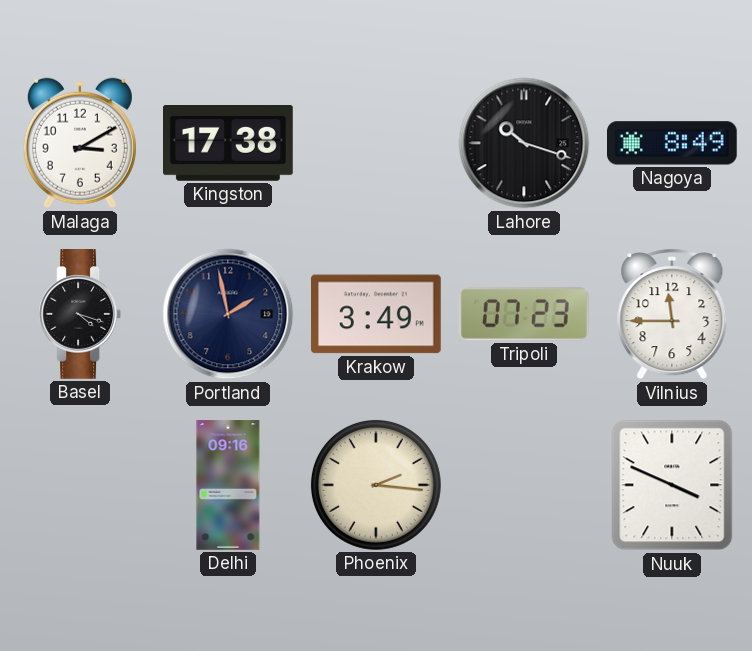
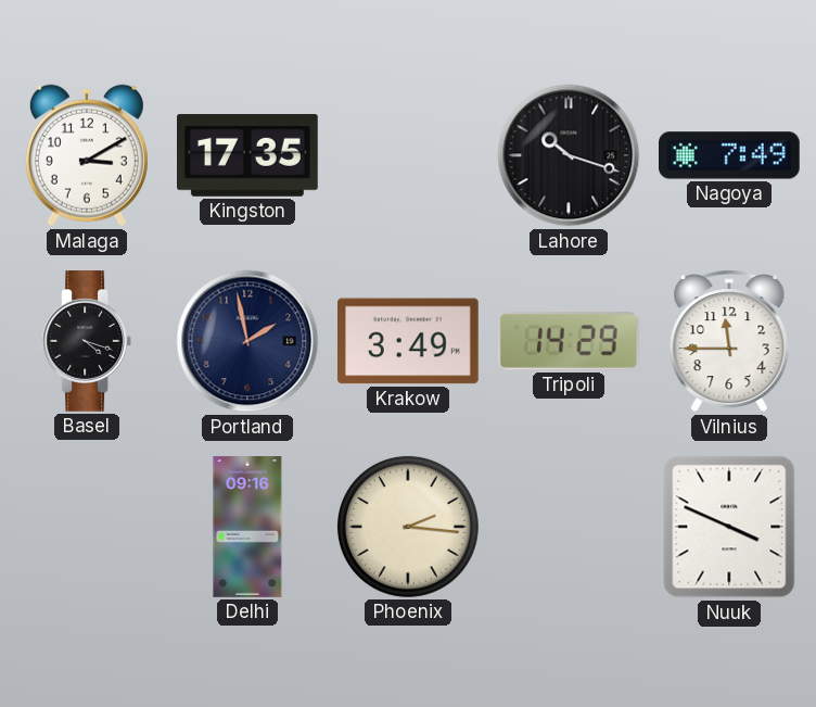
Kingston: 17:38 -> 17:35 (248, 156)
Nagoya: 8:49 -> 7:49 (730, 155)
Tripoli: 07:23 -> 14:29 (569, 341)
